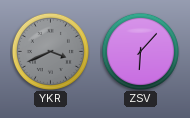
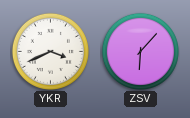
YKR dial: grey -> white (50, 51)
